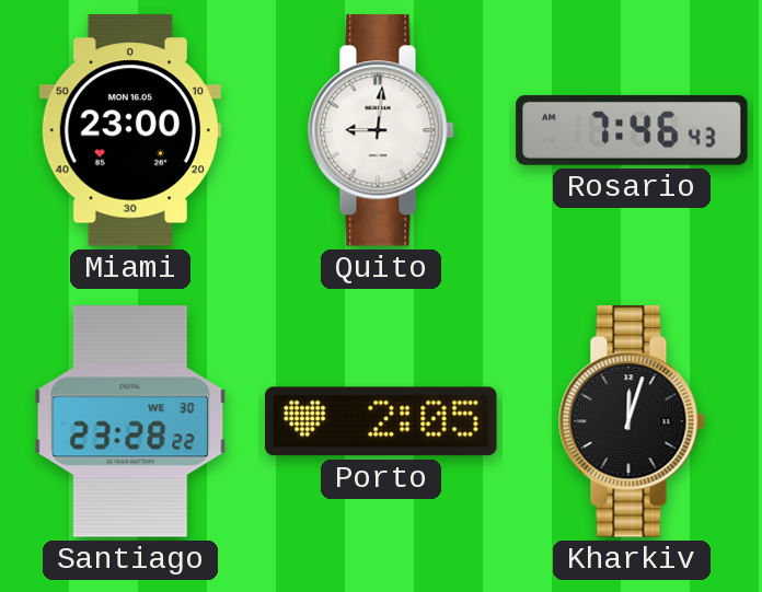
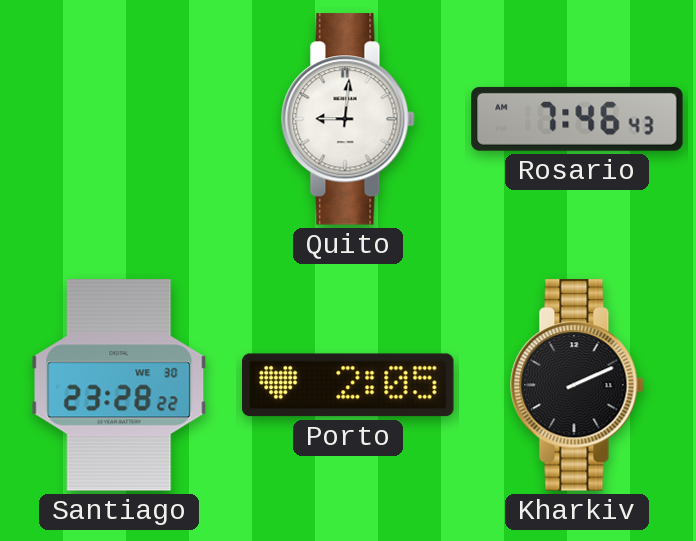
Miami: 23:00 -> none (130, 130)
Kharkiv: 12:03 -> 2:11 (577, 385)
